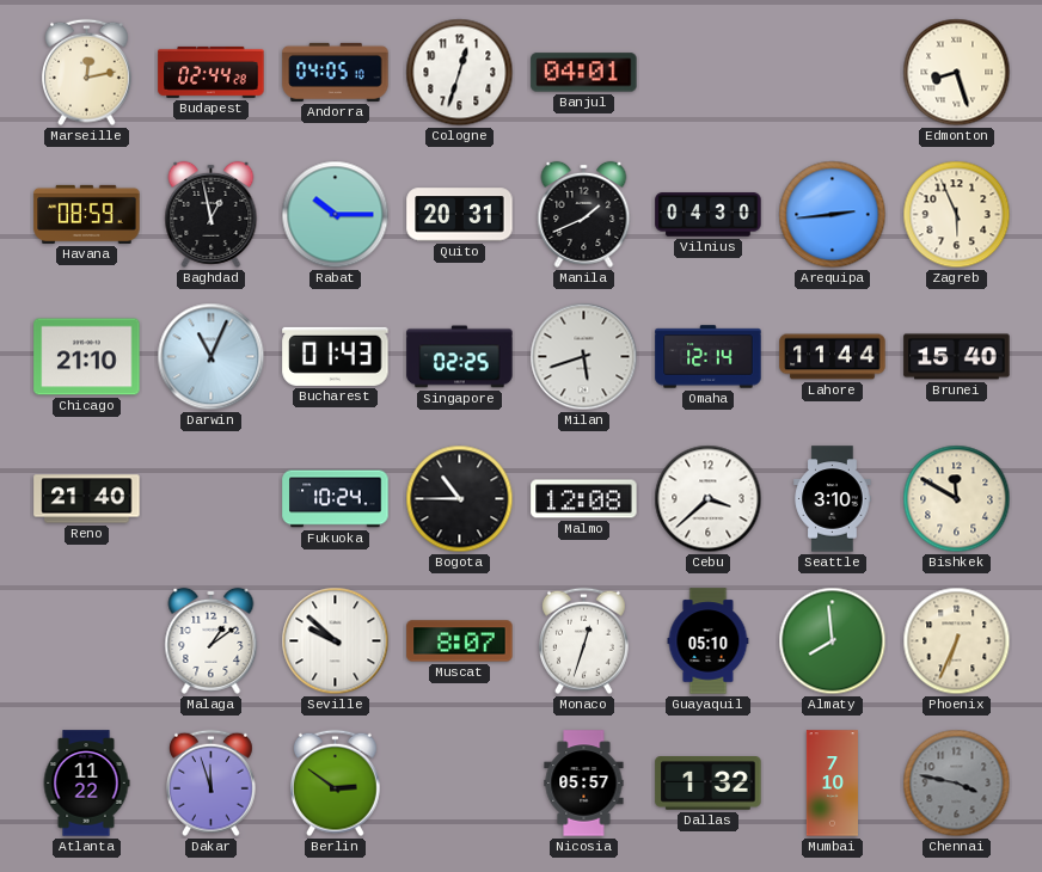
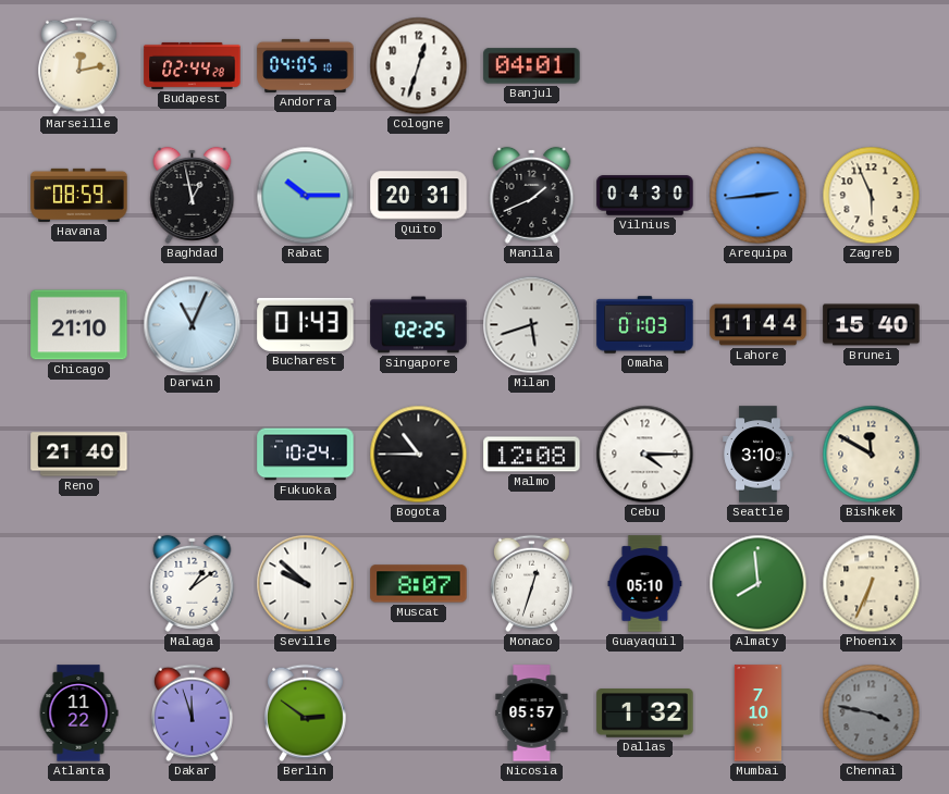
Edmonton: 8:27 -> none (957, 73)
Omaha: 12:14 -> 01:03 (645, 325)
Cebu: 3:38 -> 4:15 (645, 455)
